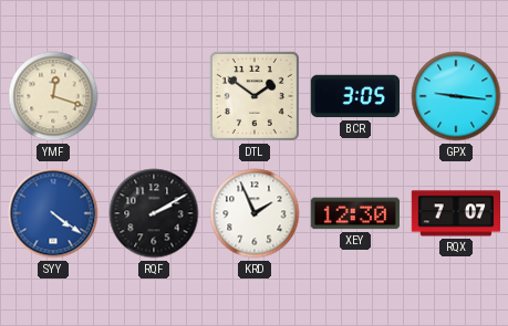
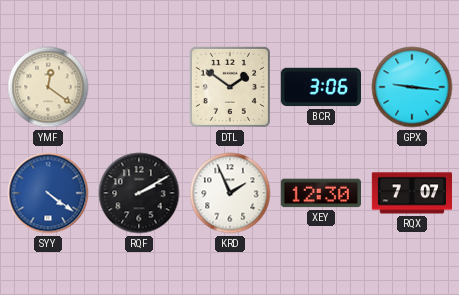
YMF: 12:18 -> 12:21 (48, 87)
BCR: 3:05 -> 3:06 (320, 87)
